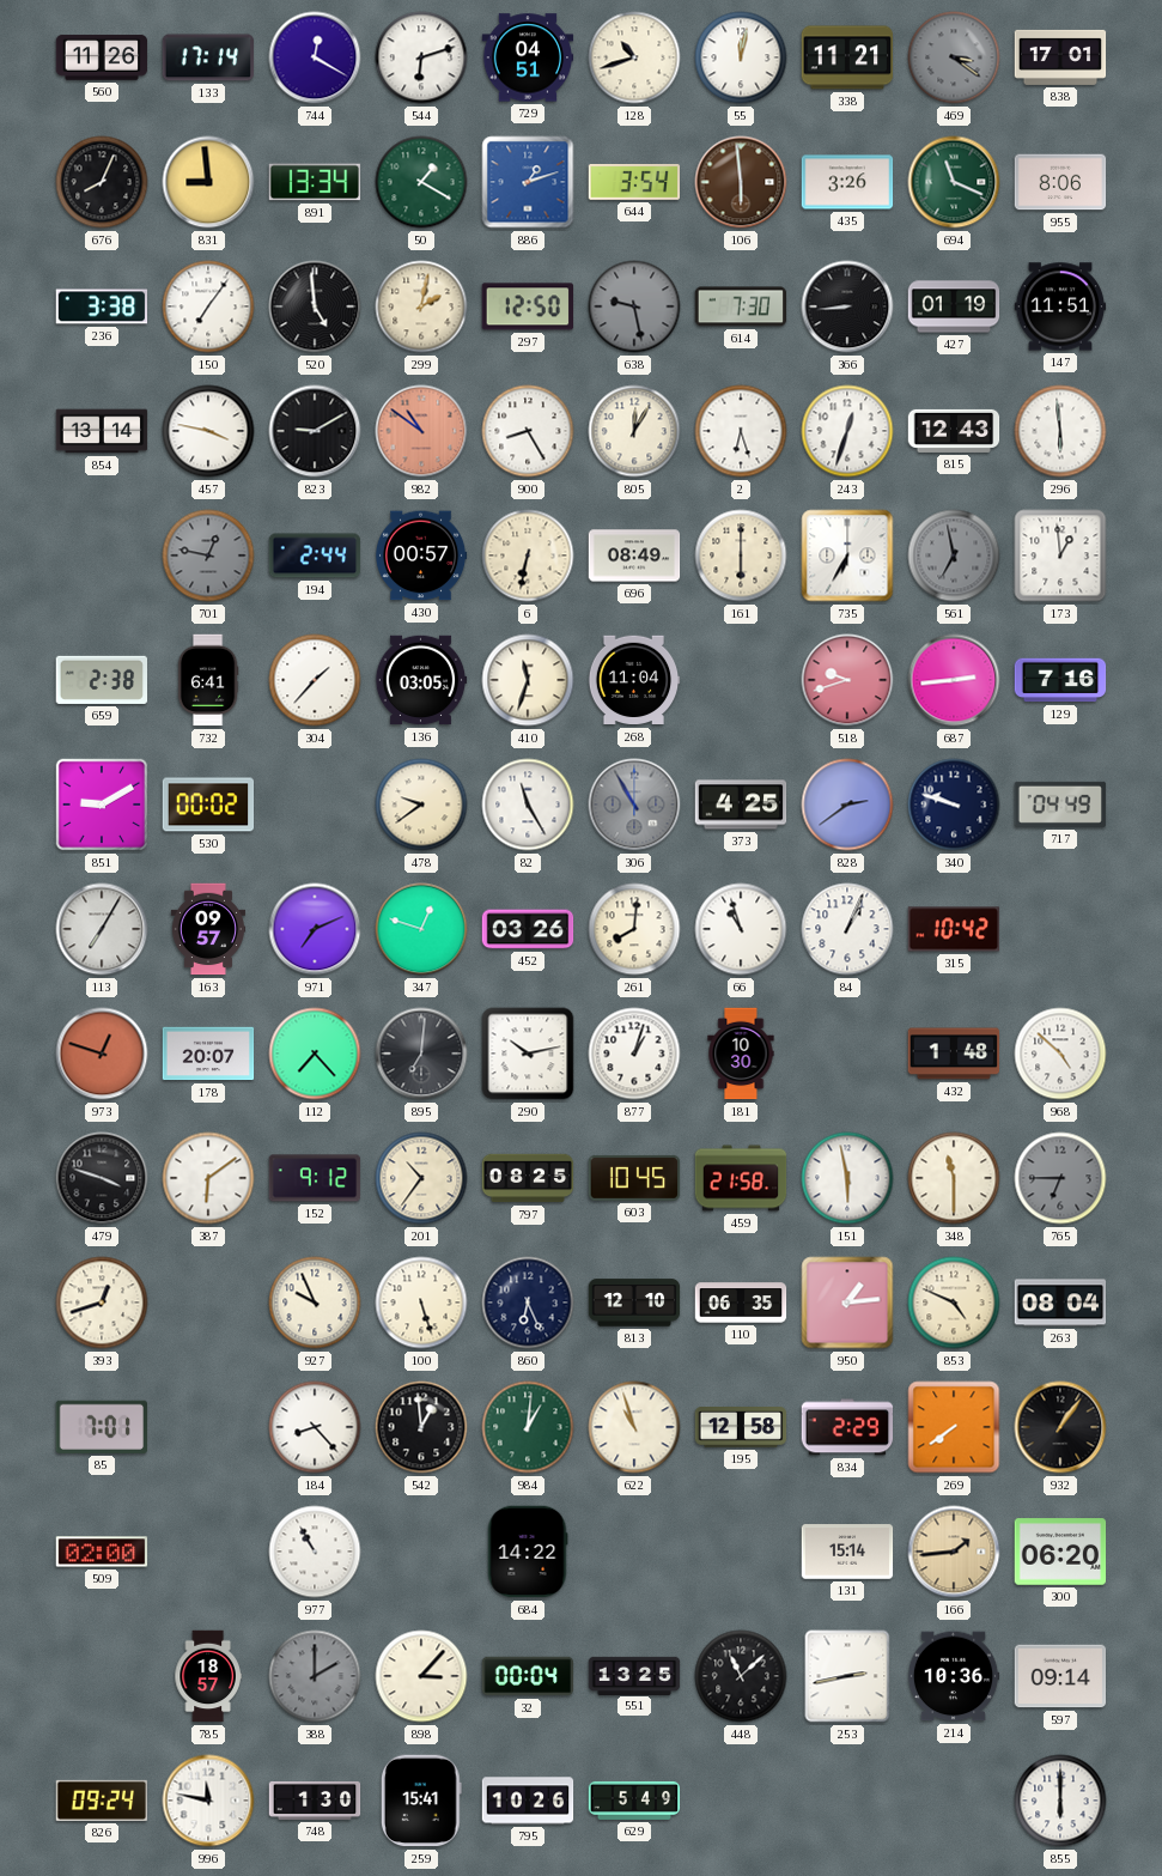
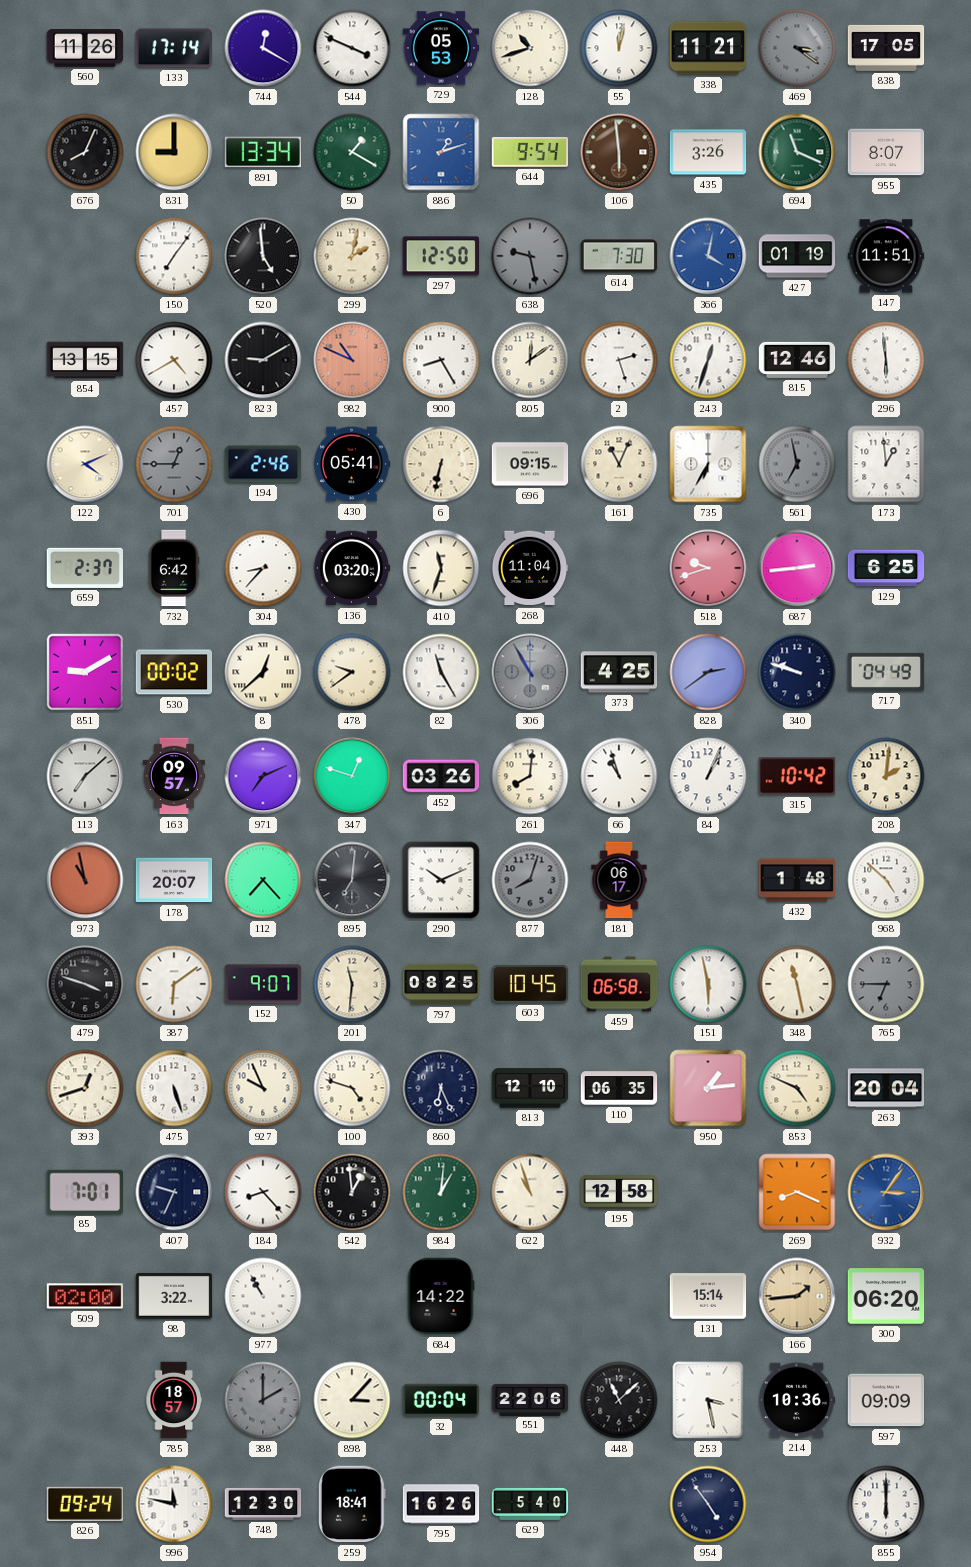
544: 6:12 -> 3:49 (352, 48)
729: 04:51 -> 05:53 (441, 48)
838: 17:01 -> 17:05 (886, 48)
831: 8:59 -> 9:00 (174, 152)
644: 3:54 -> 9:54 (530, 152)
955: 8:06 -> 8:07 (886, 152)
236: 3:38 -> none (102, 306)
366: 8:44 -> 4:02 (708, 256)
366 dial: black -> blue (708, 256)
854: 13:14 -> 13:15 (85, 360)
457: 3:47 -> 4:40 (174, 360)
982: 10:51 -> 10:49 (352, 360)
805: 12:05 -> 12:09 (530, 360)
2: 6:27 -> 2:27 (619, 360)
815: 12:43 -> 12:46 (797, 360)
122: none -> 4:11 (85, 464)
701: 12:47 -> 12:45 (174, 464)
194: 2:44 -> 2:46 (263, 464)
430: 00:57 -> 05:41 (352, 464)
696: 08:49 -> 09:15 (530, 464)
161: 6:00 -> 11:04 (619, 464)
659: 2:38 -> 2:37 (85, 568)
732: 6:41 -> 6:42 (174, 568)
304: 1:37 -> 8:37 (263, 568)
136: 03:05 -> 03:20 (352, 568)
129: 7:16 -> 6:25 (886, 568)
8: none -> 12:38 (263, 672)
113: 7:05 -> 7:08 (85, 776)
208: none -> 2:01 (886, 776)
973: 12:48 -> 10:58 (85, 880)
290: 10:13 -> 10:11 (441, 880)
877: 1:03 -> 8:03 (530, 880)
877 dial: white -> grey (530, 880)
181: 10:30 -> 06:17 (619, 880)
152: 9:12 -> 9:07 (263, 984)
201: 10:36 -> 11:31 (352, 984)
459: 21:58 -> 06:58 (619, 984)
348: 11:30 -> 11:28 (797, 984)
475: none -> 5:27 (174, 1088)
100: 5:27 -> 4:48 (352, 1088)
263: 08:04 -> 20:04 (886, 1088)
407: none -> 9:34 (174, 1192)
834: 2:29 -> none (847, 1427)
269: 7:39 -> 8:19 (797, 1192)
932: 1:06 -> 3:06 (886, 1192)
932 dial: black -> blue (886, 1192)
98: none -> 3:22 (174, 1296)
551: 13:25 -> 22:06 (530, 1399)
253: 2:43 -> 3:28 (708, 1400)
597: 09:14 -> 09:09 (886, 1400)
748: 1:30 -> 12:30 (263, 1504)
259: 15:41 -> 18:41 (352, 1504)
795: 10:26 -> 16:26 (441, 1504)
629: 5:49 -> 5:40 (530, 1504)
954: none -> 4:54 (708, 1504)
